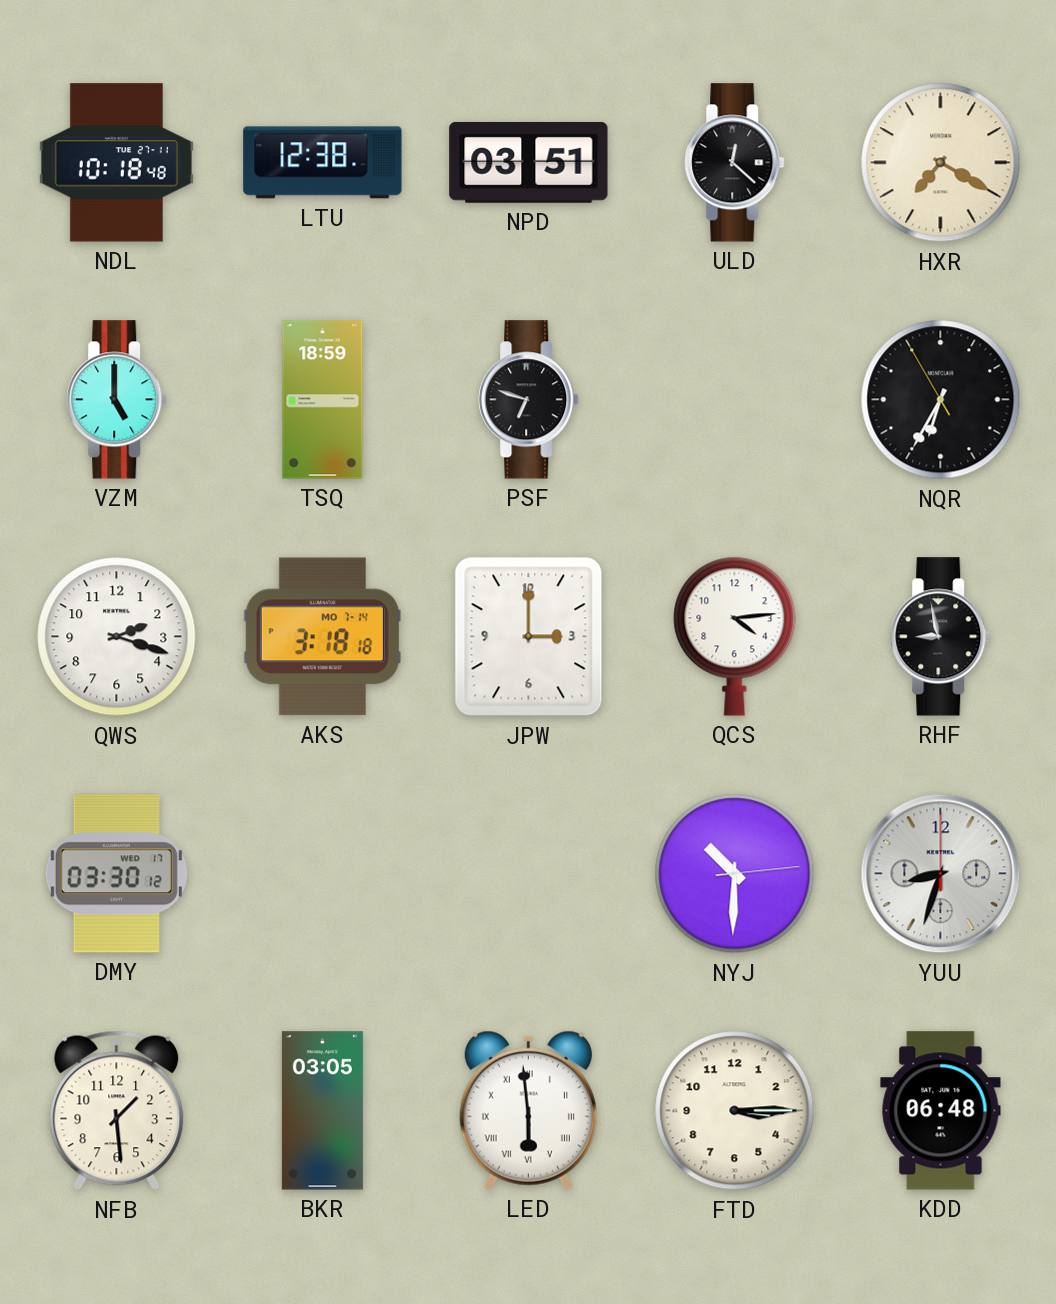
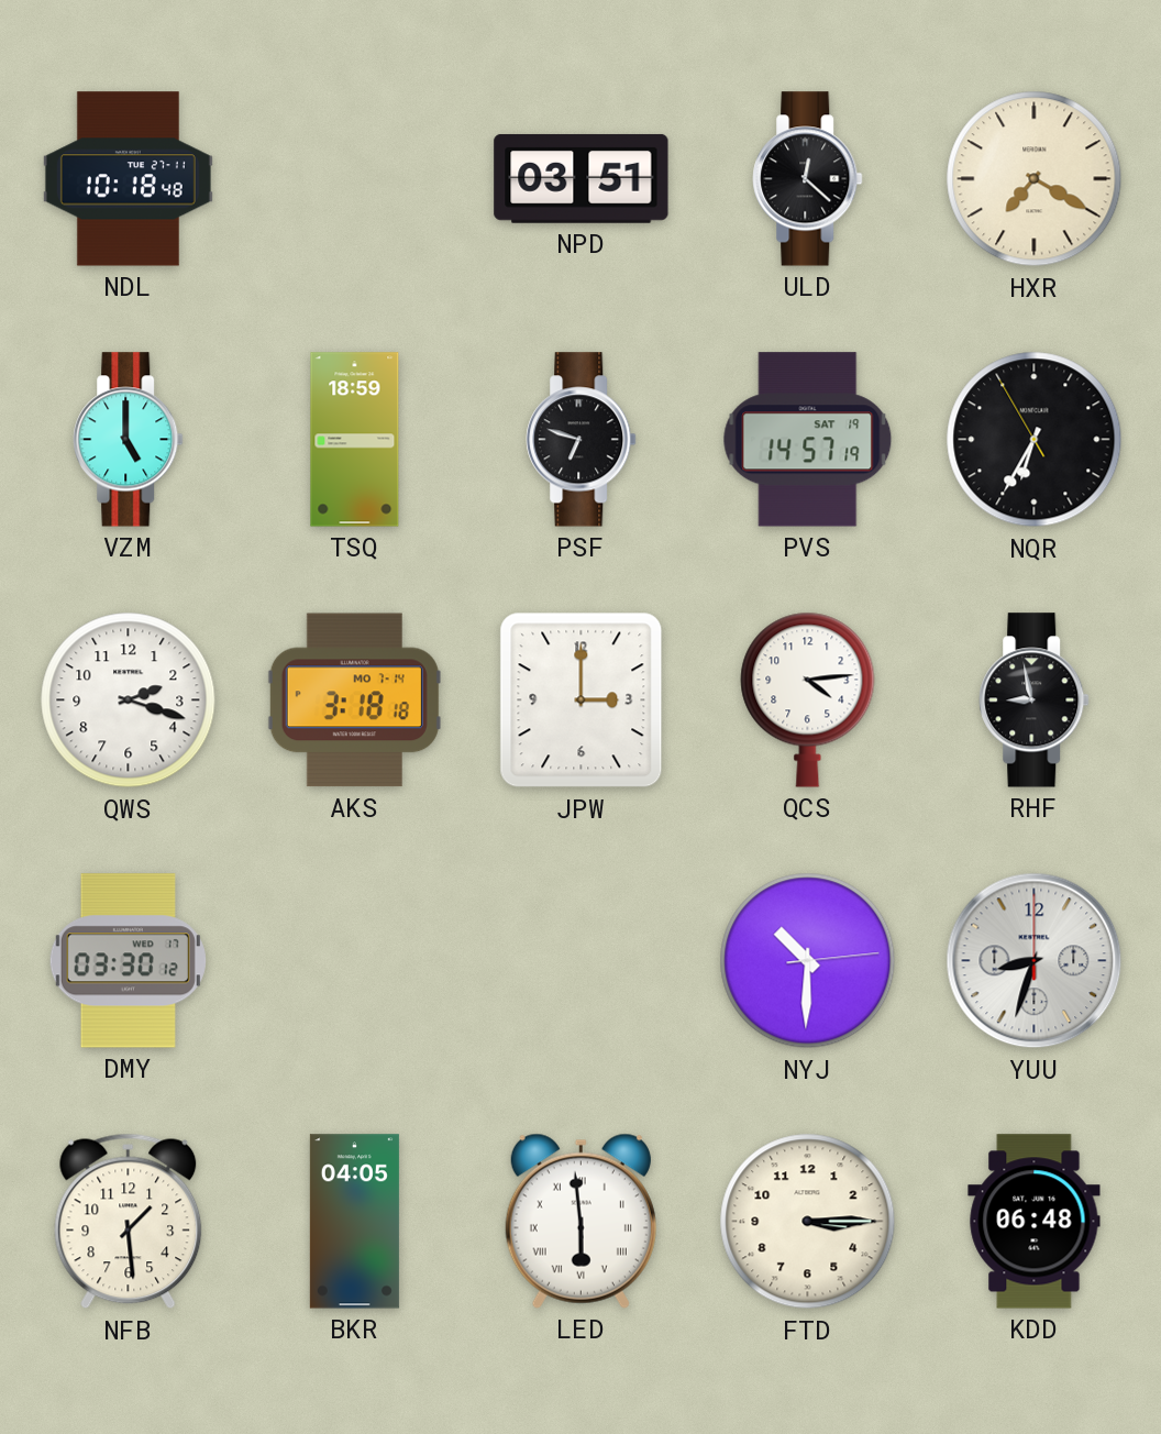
LTU: 12:38 -> none (323, 163)
PVS: none -> 14:57 (808, 440)
BKR: 03:05 -> 04:05 (354, 1222)
